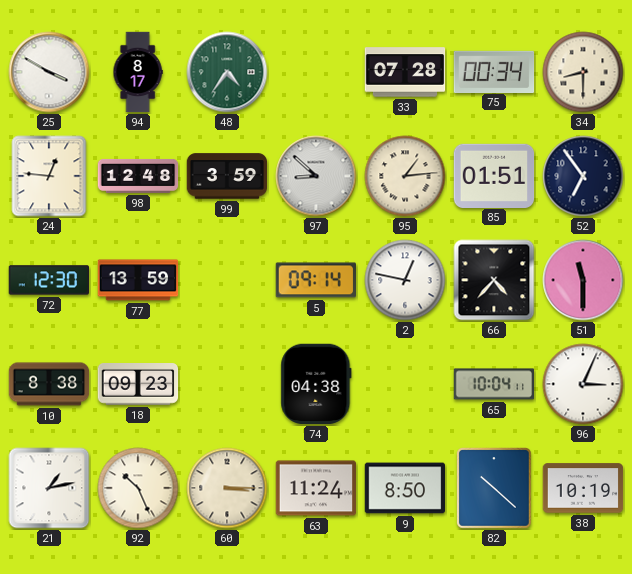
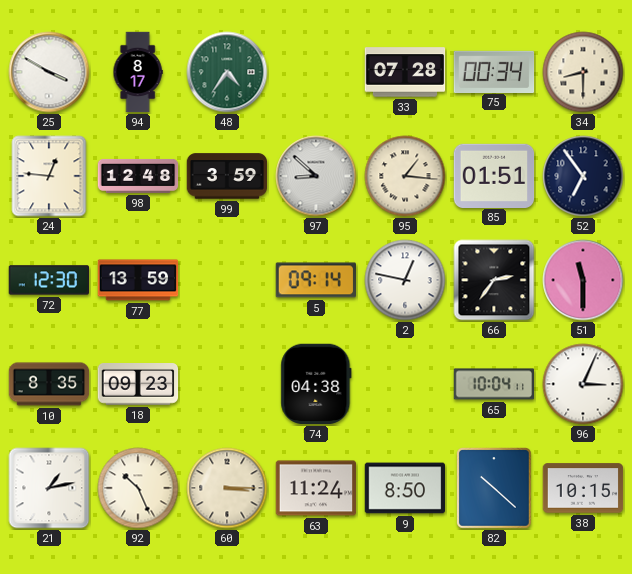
95: 1:14 -> 1:16 (405, 176)
66: 4:37 -> 2:36 (494, 280)
10: 8:38 -> 8:35 (49, 384)
38: 10:19 -> 10:15 (583, 488)
